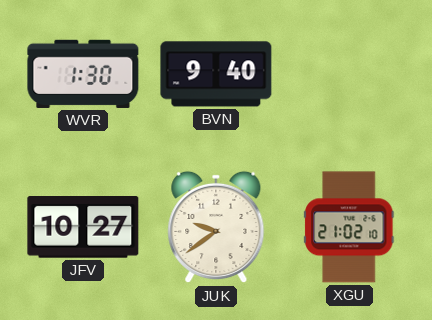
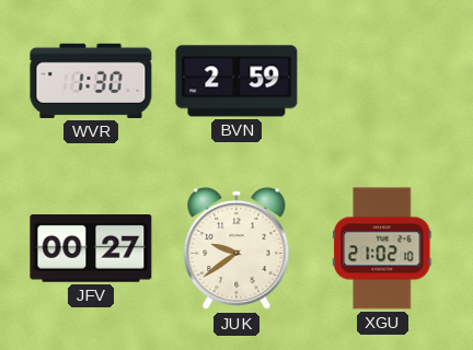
BVN: 9:40 -> 2:59 (236, 81)
JFV: 10:27 -> 00:27 (91, 249)
